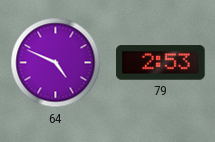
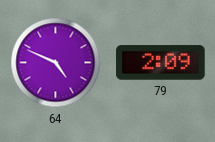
79: 2:53 -> 2:09 (161, 63)
